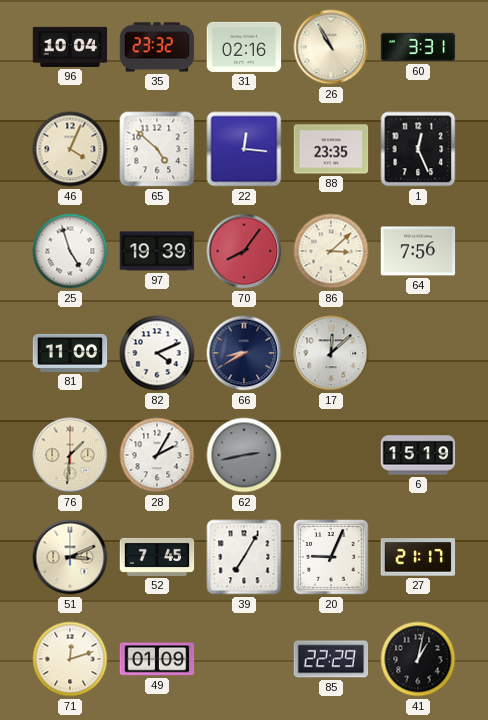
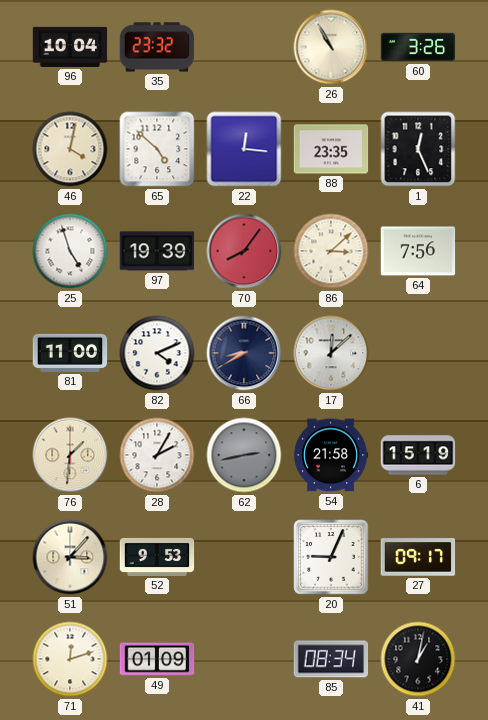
31: 02:16 -> none (244, 47)
60: 3:31 -> 3:26 (418, 47)
46: 4:04 -> 4:02 (70, 149)
54: none -> 21:58 (331, 455)
51: 3:11 -> 3:07 (70, 557)
52: 7:45 -> 9:53 (157, 557)
39: 7:05 -> none (244, 557)
27: 21:17 -> 09:17 (418, 557)
85: 22:29 -> 08:34 (331, 659)
